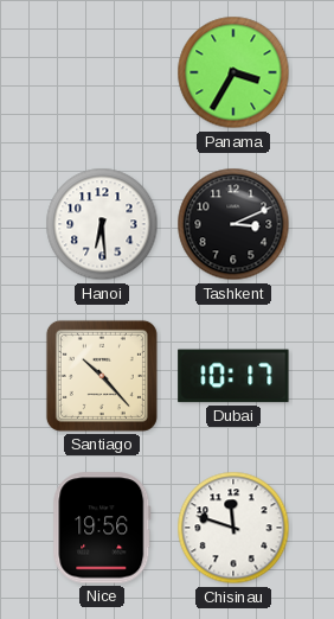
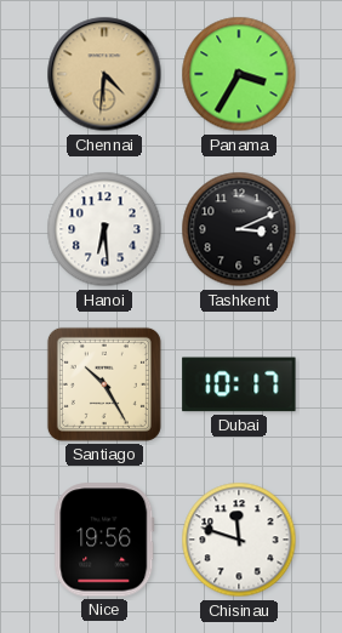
Chennai: none -> 4:31 (104, 74)
Santiago: 10:23 -> 10:25 (104, 384)
